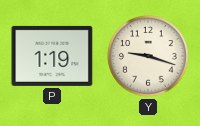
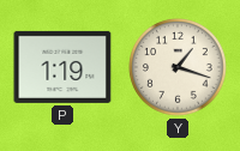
Y: 9:18 -> 1:18 (178, 67)
